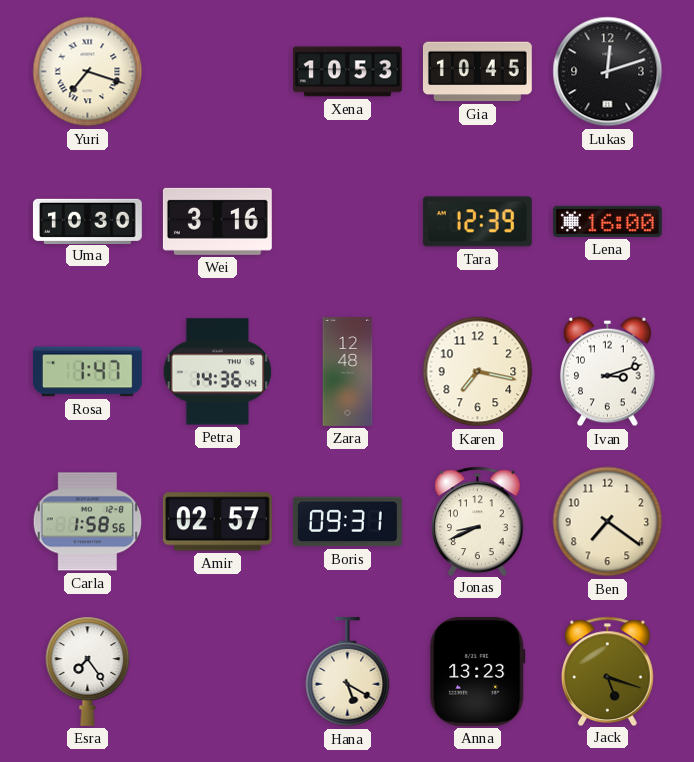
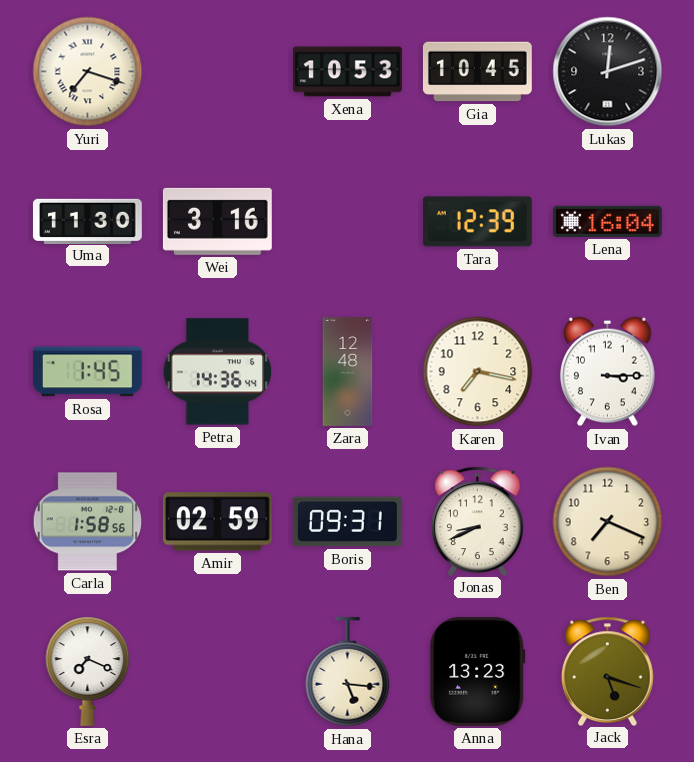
Uma: 10:30 -> 11:30 (88, 221)
Lena: 16:00 -> 16:04 (607, 221)
Rosa: 1:47 -> 1:45 (87, 372)
Ivan: 3:12 -> 3:15 (608, 372)
Amir: 02:57 -> 02:59 (217, 522)
Ben: 7:21 -> 7:19 (608, 522)
Esra: 7:24 -> 7:19 (88, 671)
Hana: 5:20 -> 5:16 (348, 672)
